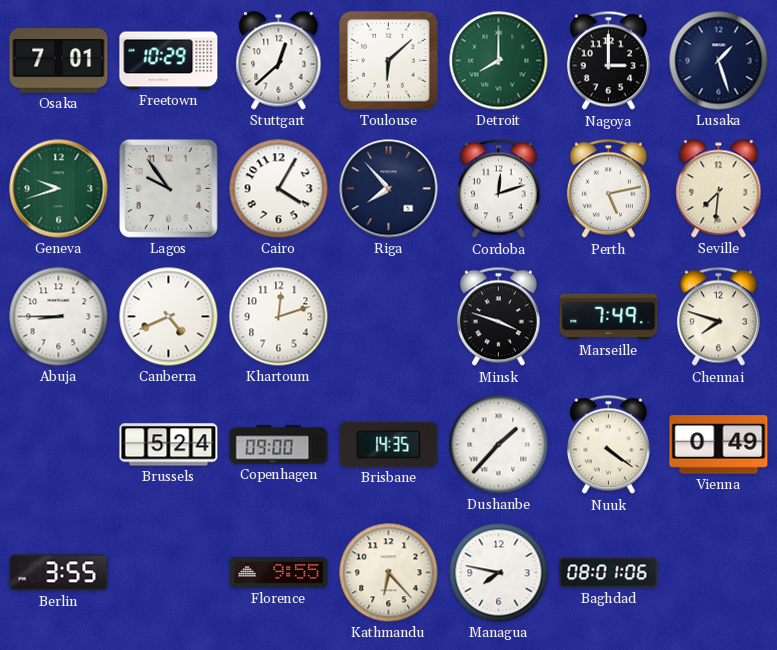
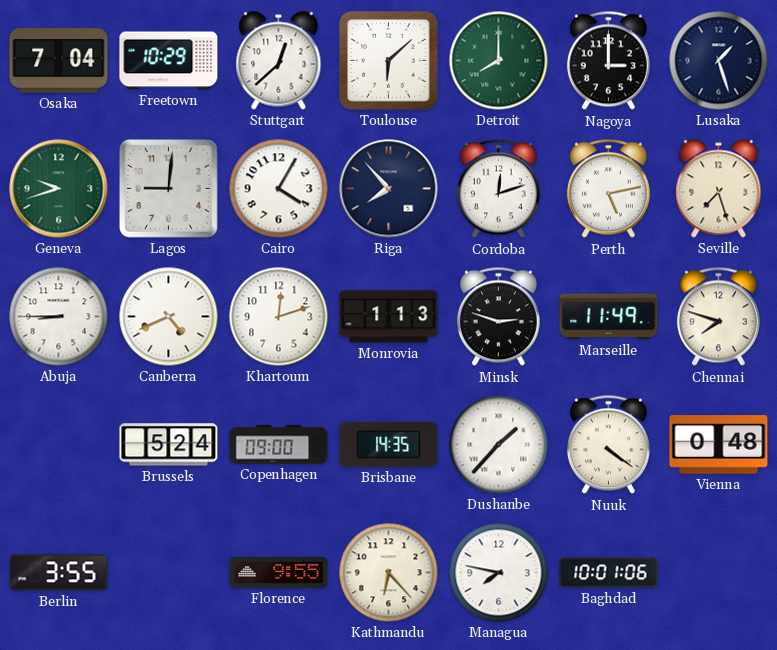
Osaka: 7:01 -> 7:04 (59, 61)
Lagos: 9:54 -> 9:01 (168, 188)
Seville: 7:31 -> 7:27 (719, 189)
Monrovia: none -> 1:13 (389, 317)
Minsk: 3:48 -> 2:48 (498, 317)
Marseille: 7:49 -> 11:49 (609, 317)
Vienna: 0:49 -> 0:48 (719, 445)
Baghdad: 08:01 -> 10:01 (609, 573)
